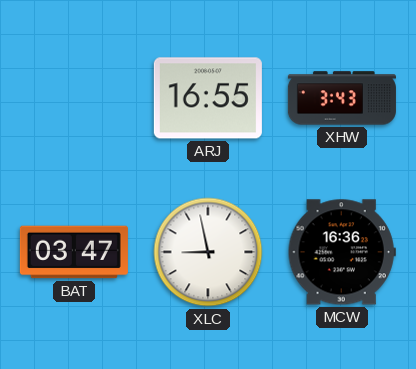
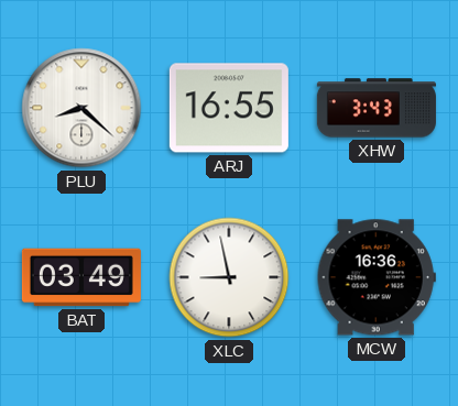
PLU: none -> 8:22 (81, 108)
BAT: 03:47 -> 03:49 (81, 277)
